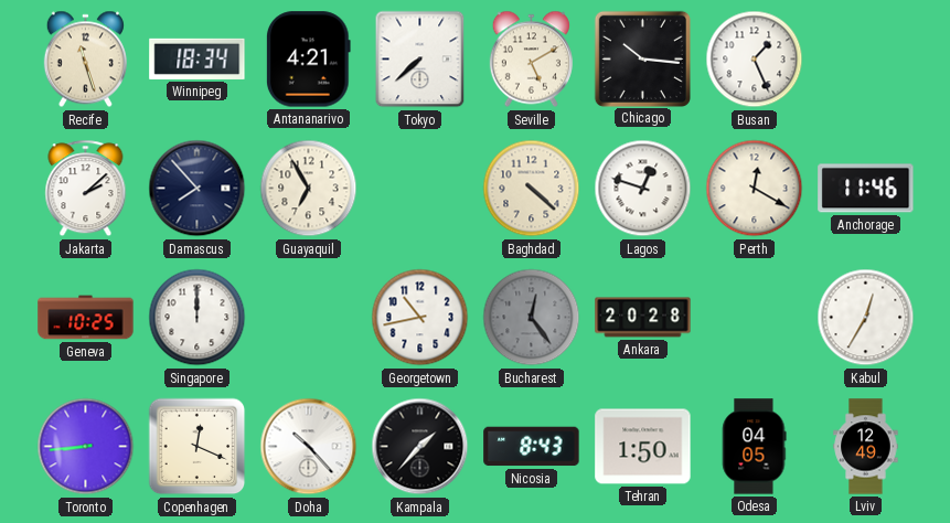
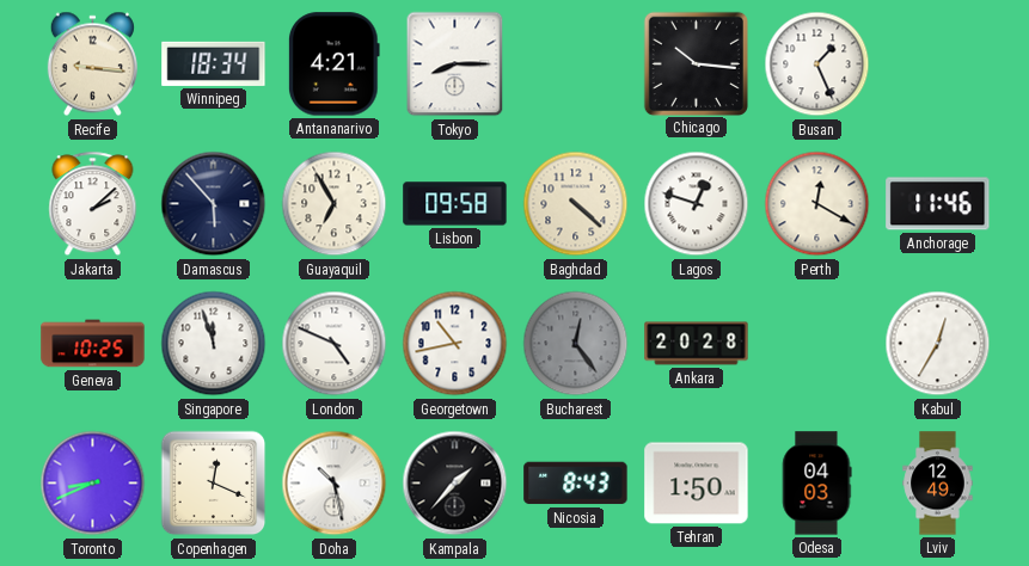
Recife: 11:27 -> 9:16 (92, 64)
Tokyo: 7:38 -> 8:15 (455, 64)
Seville: 5:10 -> none (531, 60)
Damascus: 7:53 -> 5:53 (214, 204)
Lisbon: none -> 09:58 (455, 204)
Singapore: 12:00 -> 11:57 (214, 344)
London: none -> 4:49 (335, 344)
Toronto: 8:44 -> 8:41 (93, 484)
Doha: 10:23 -> 10:28 (335, 484)
Odesa: 04:05 -> 04:03 (817, 484)
